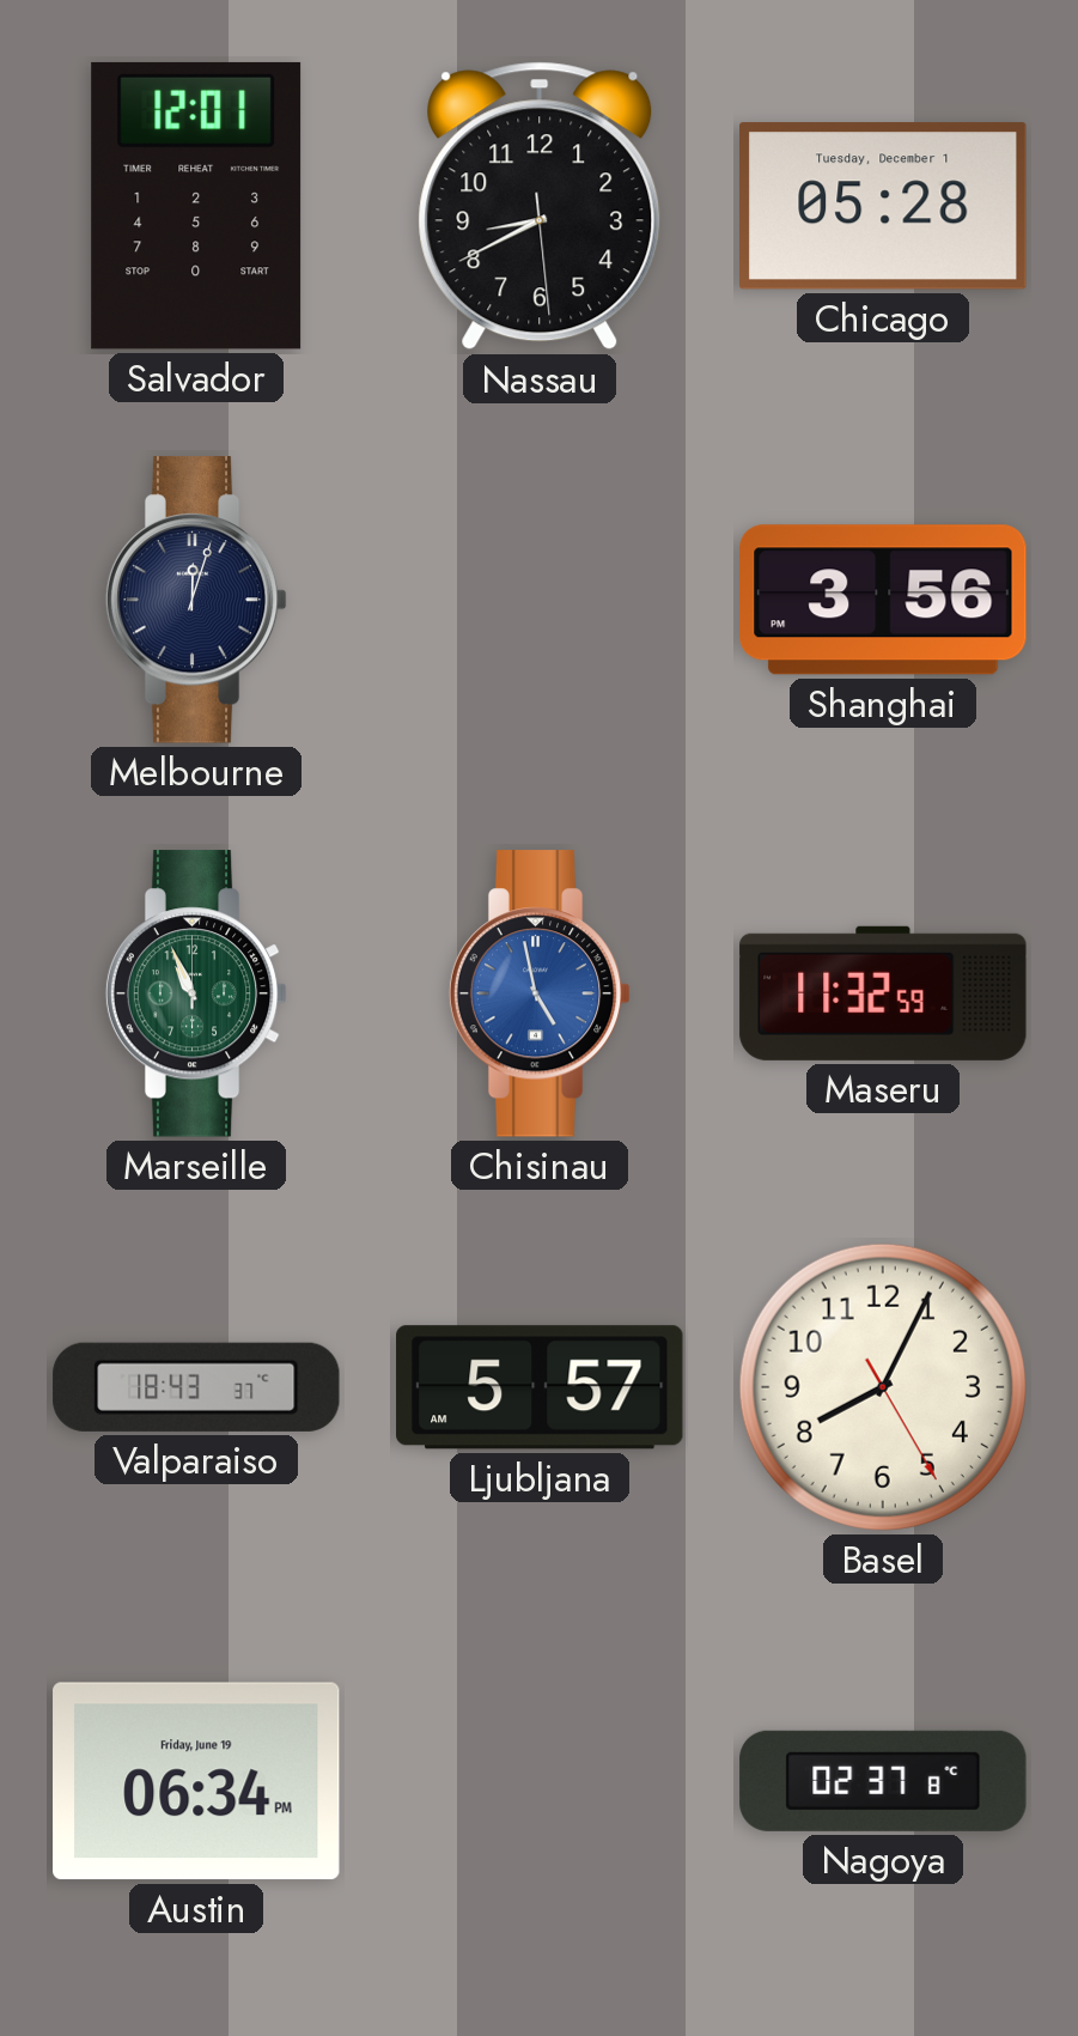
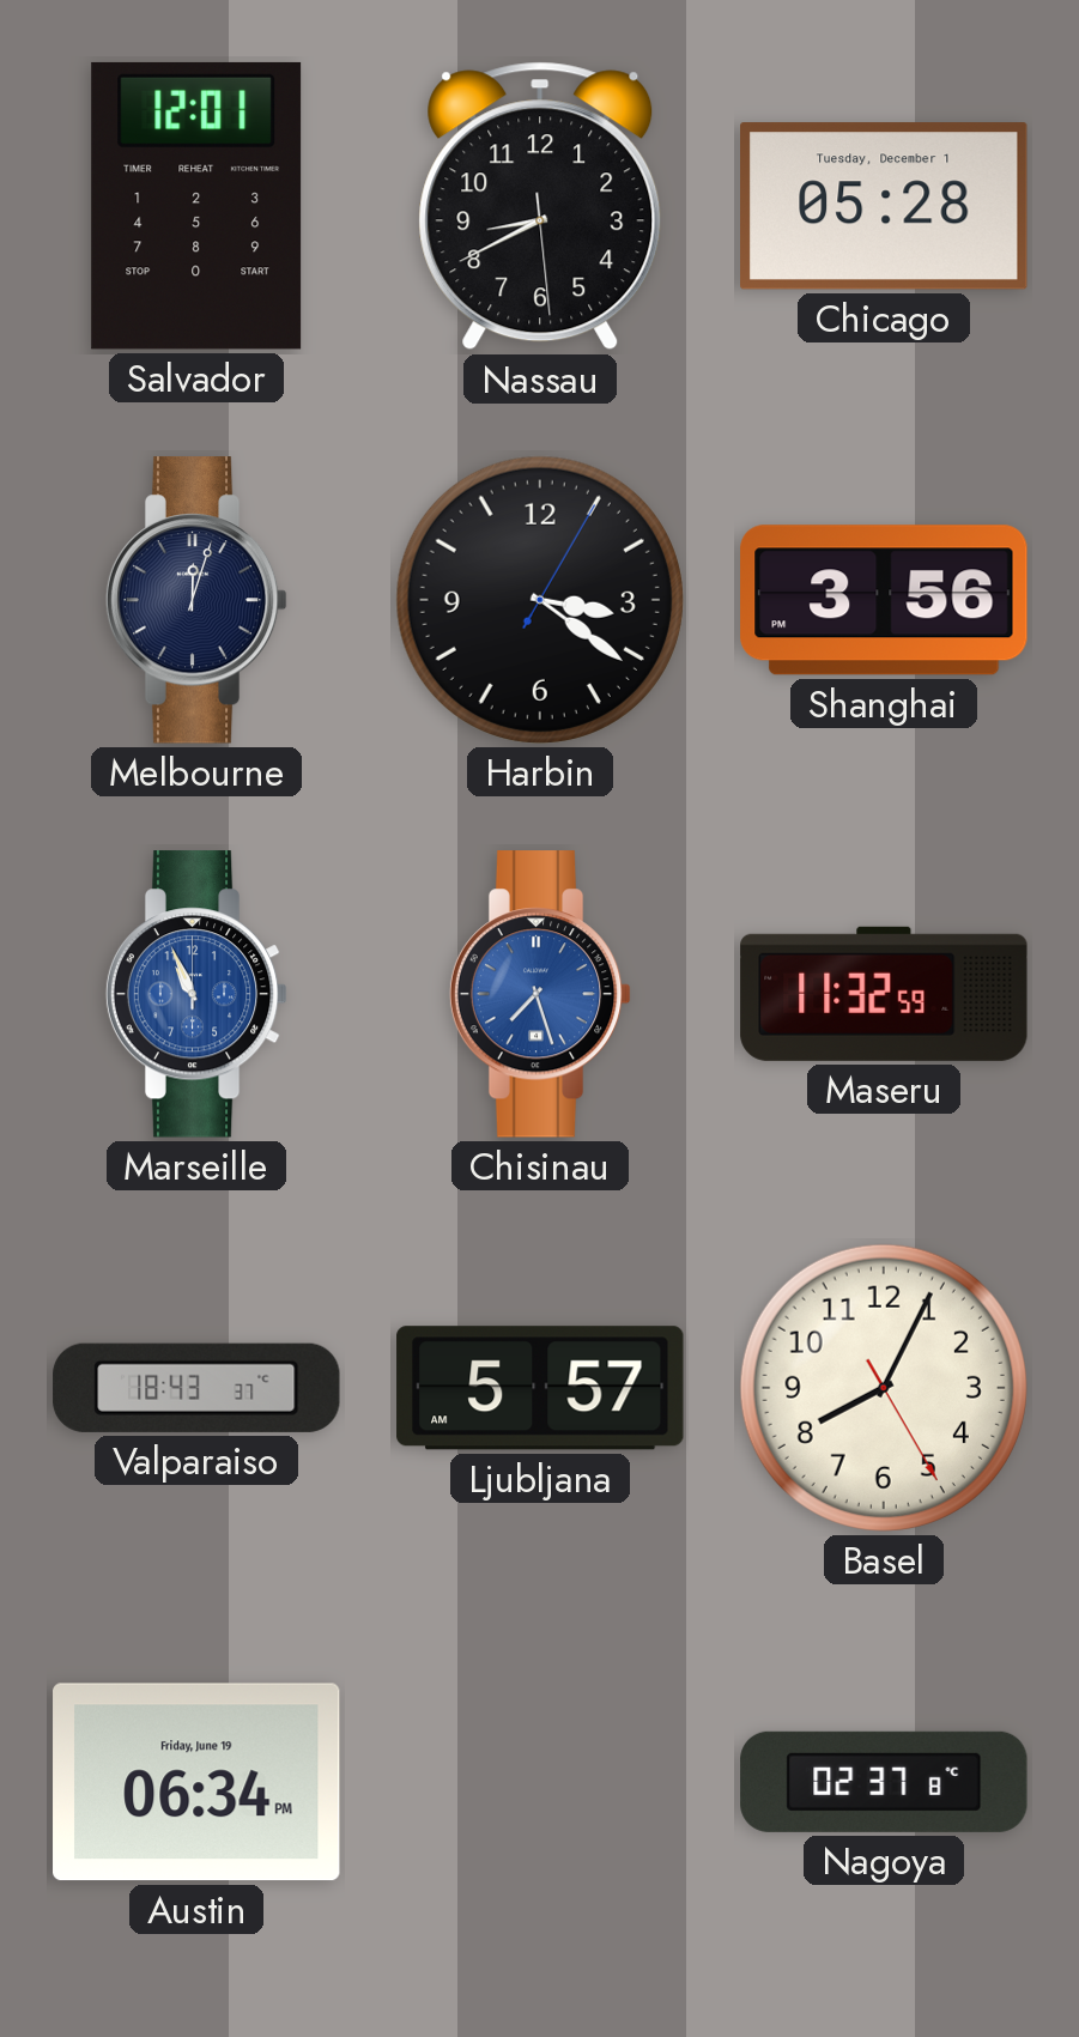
Harbin: none -> 3:21 (540, 600)
Marseille dial: green -> blue (196, 994)
Chisinau: 4:58 -> 7:27 (540, 994)
